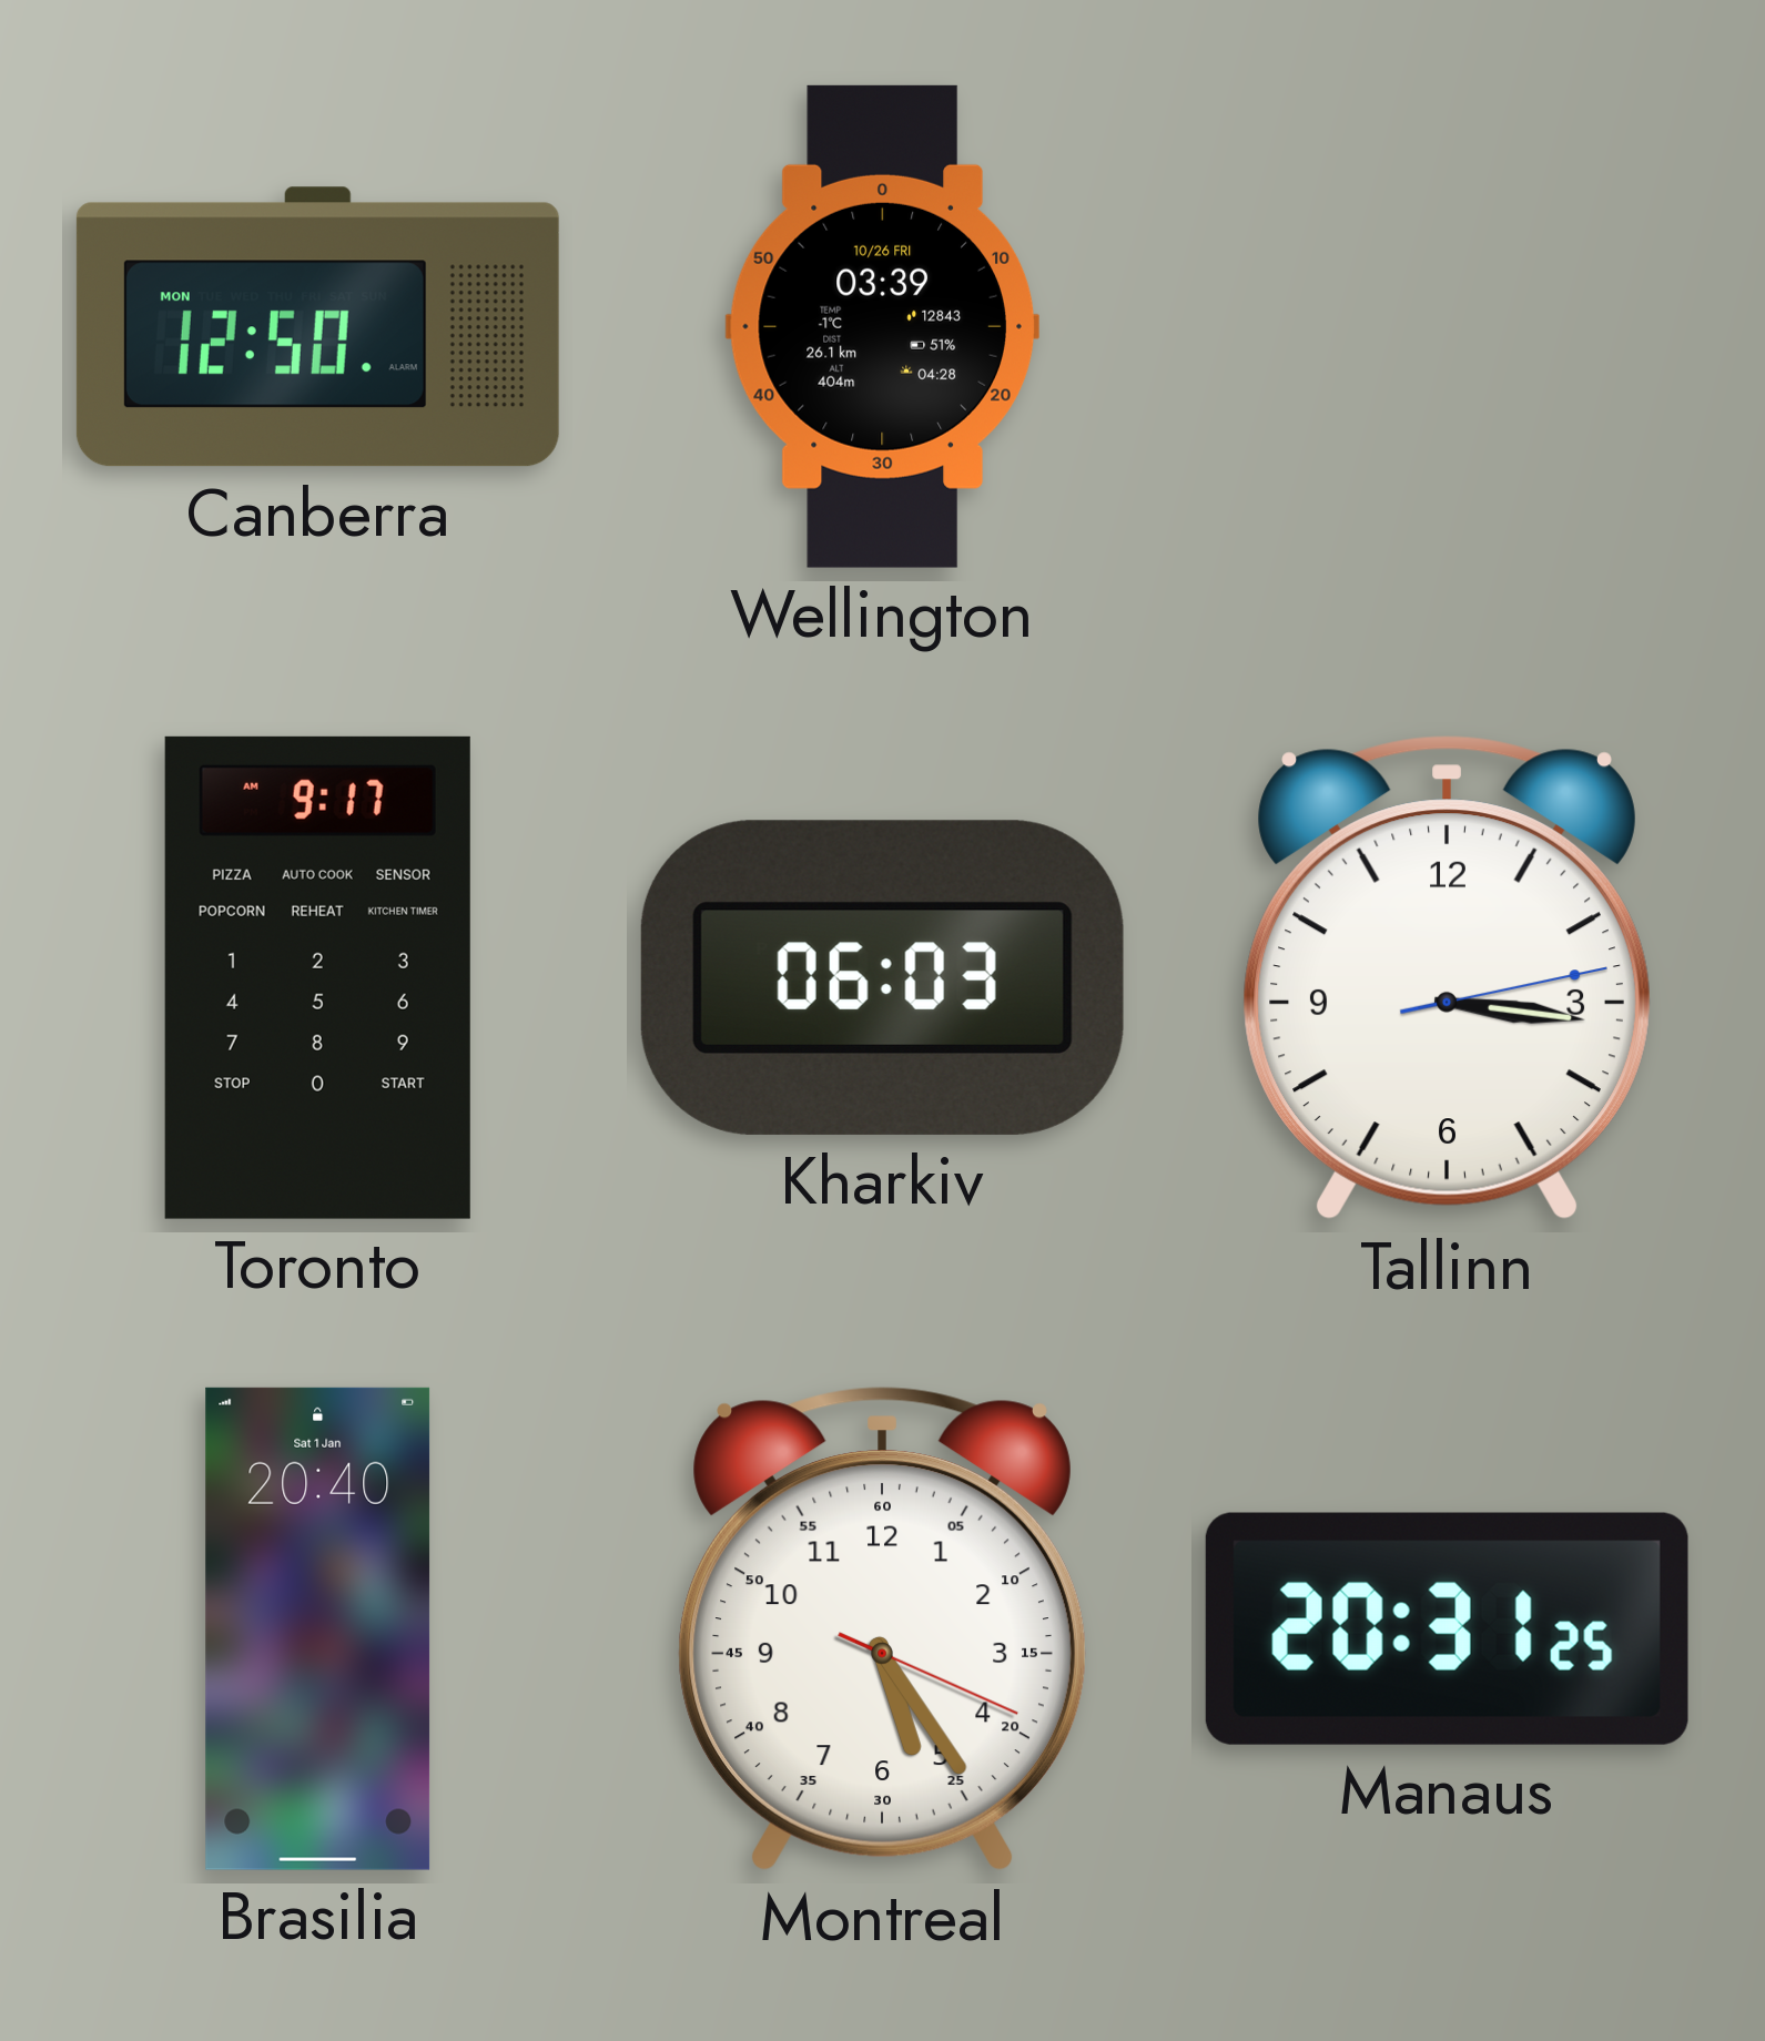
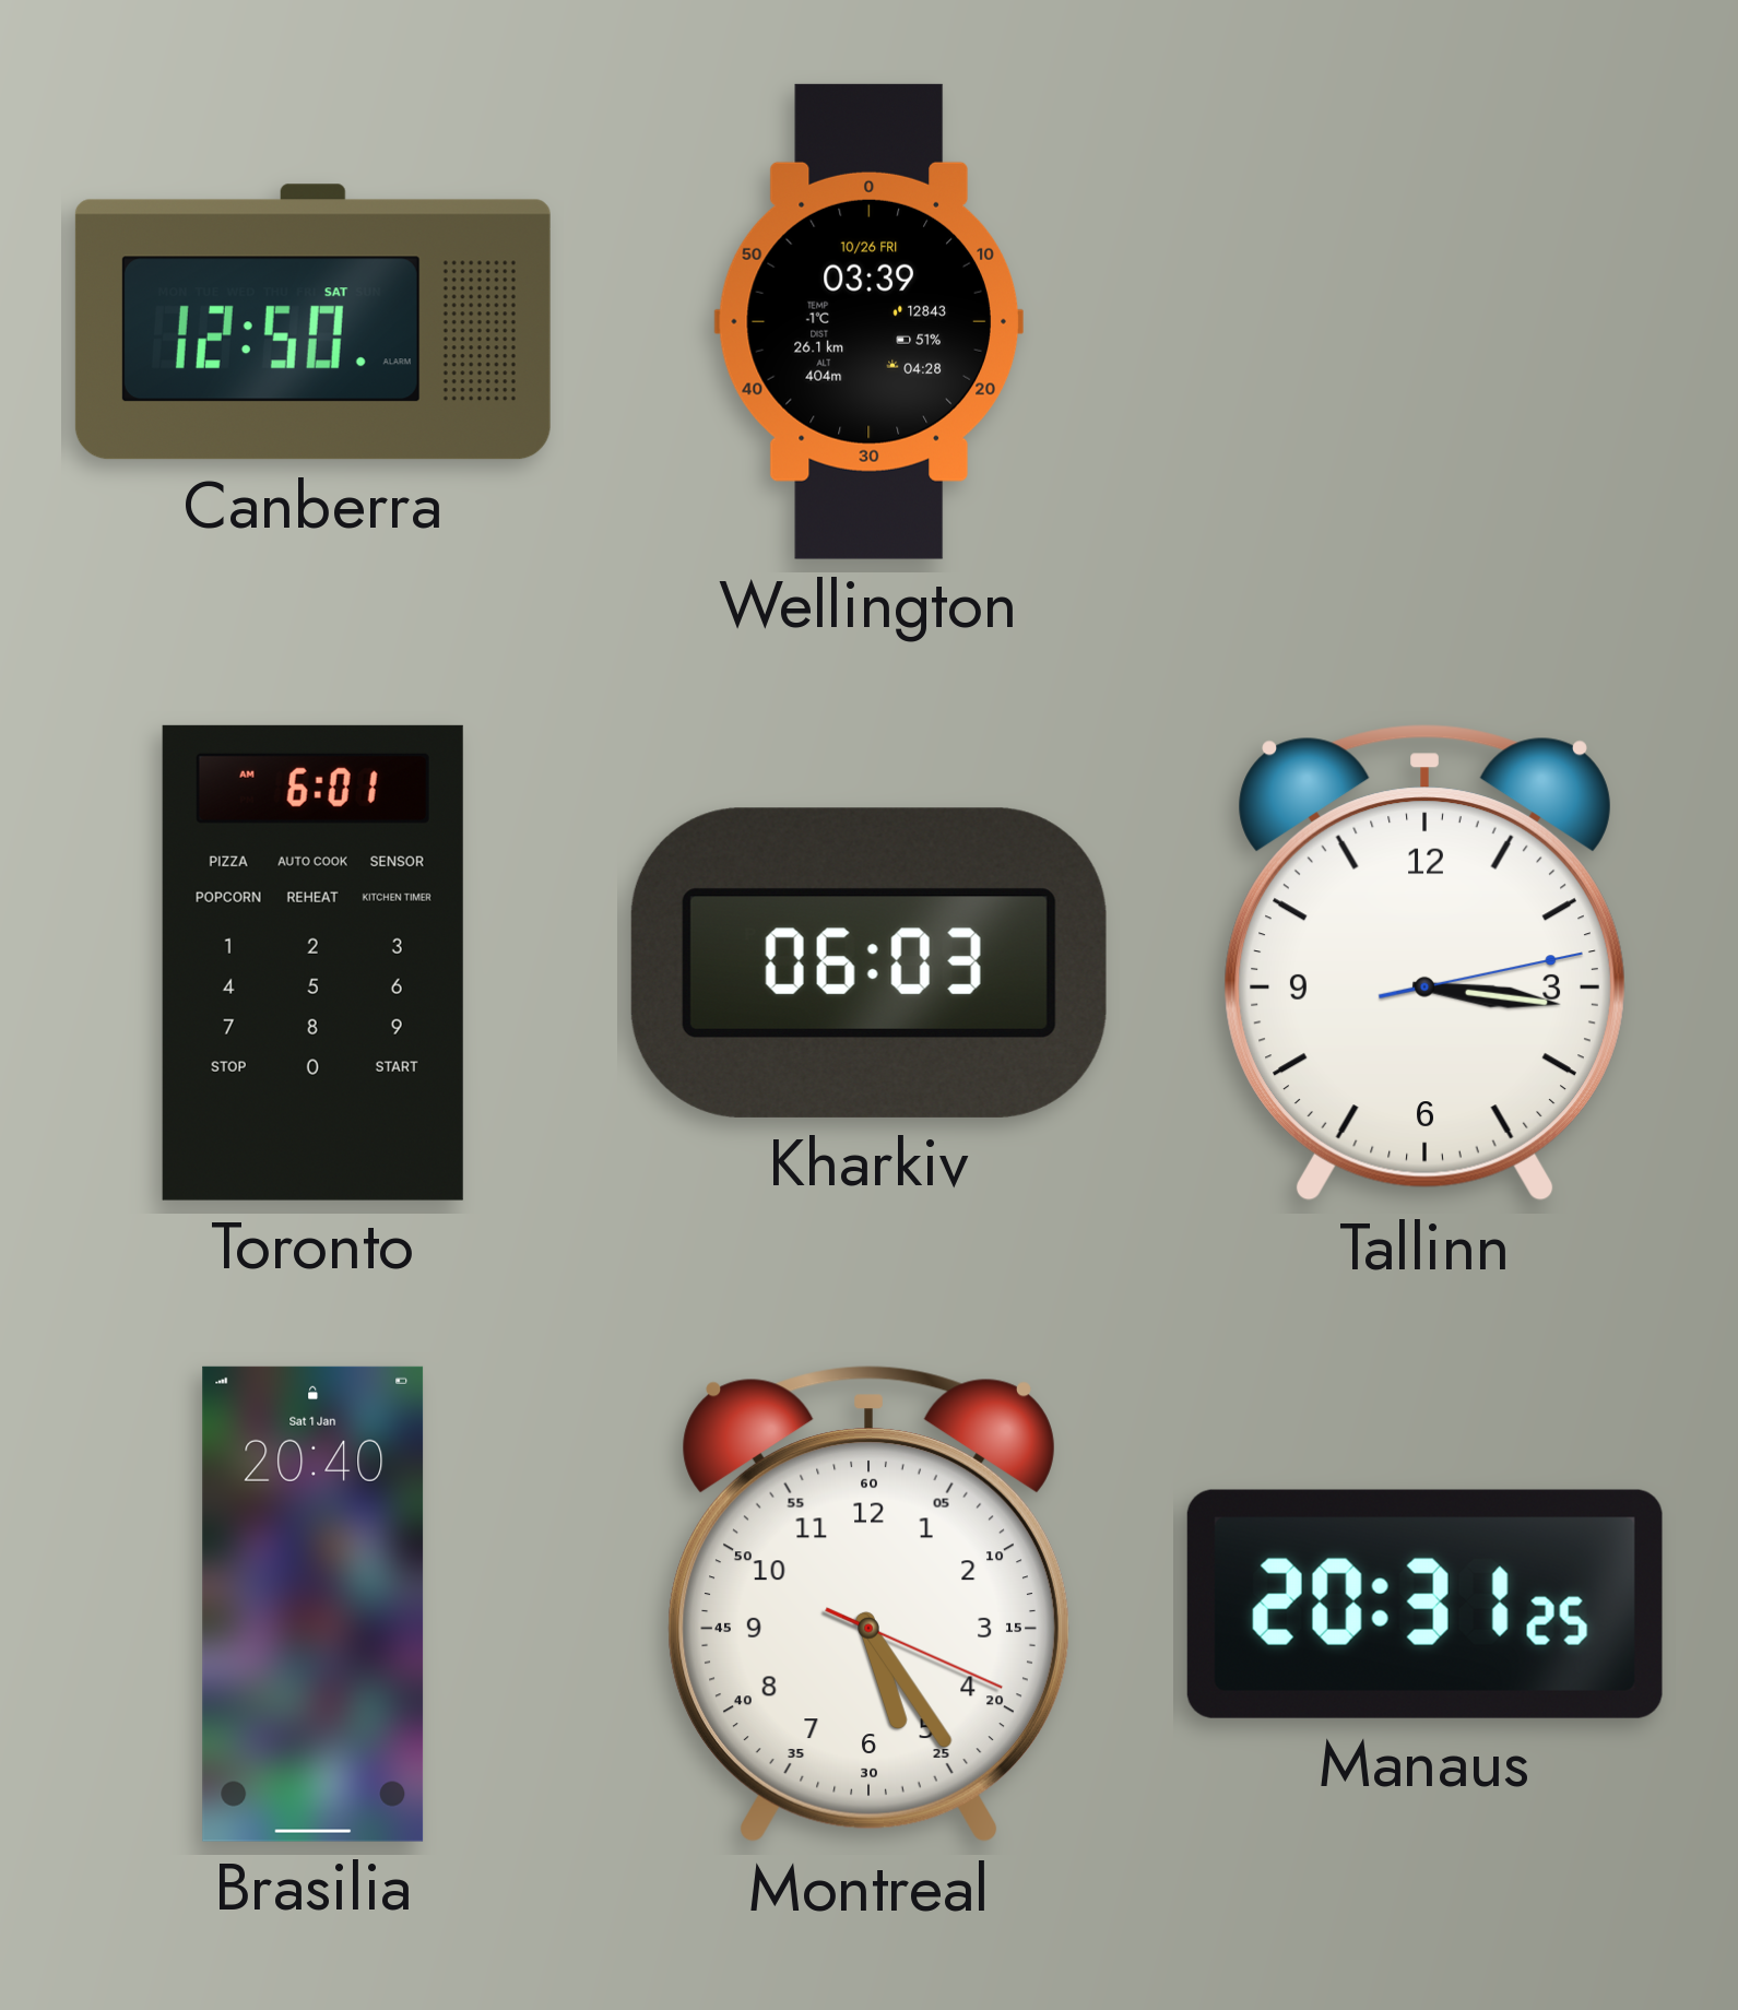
Canberra date: MON -> SAT (312, 322)
Toronto: 9:17 -> 6:01 (312, 962)
